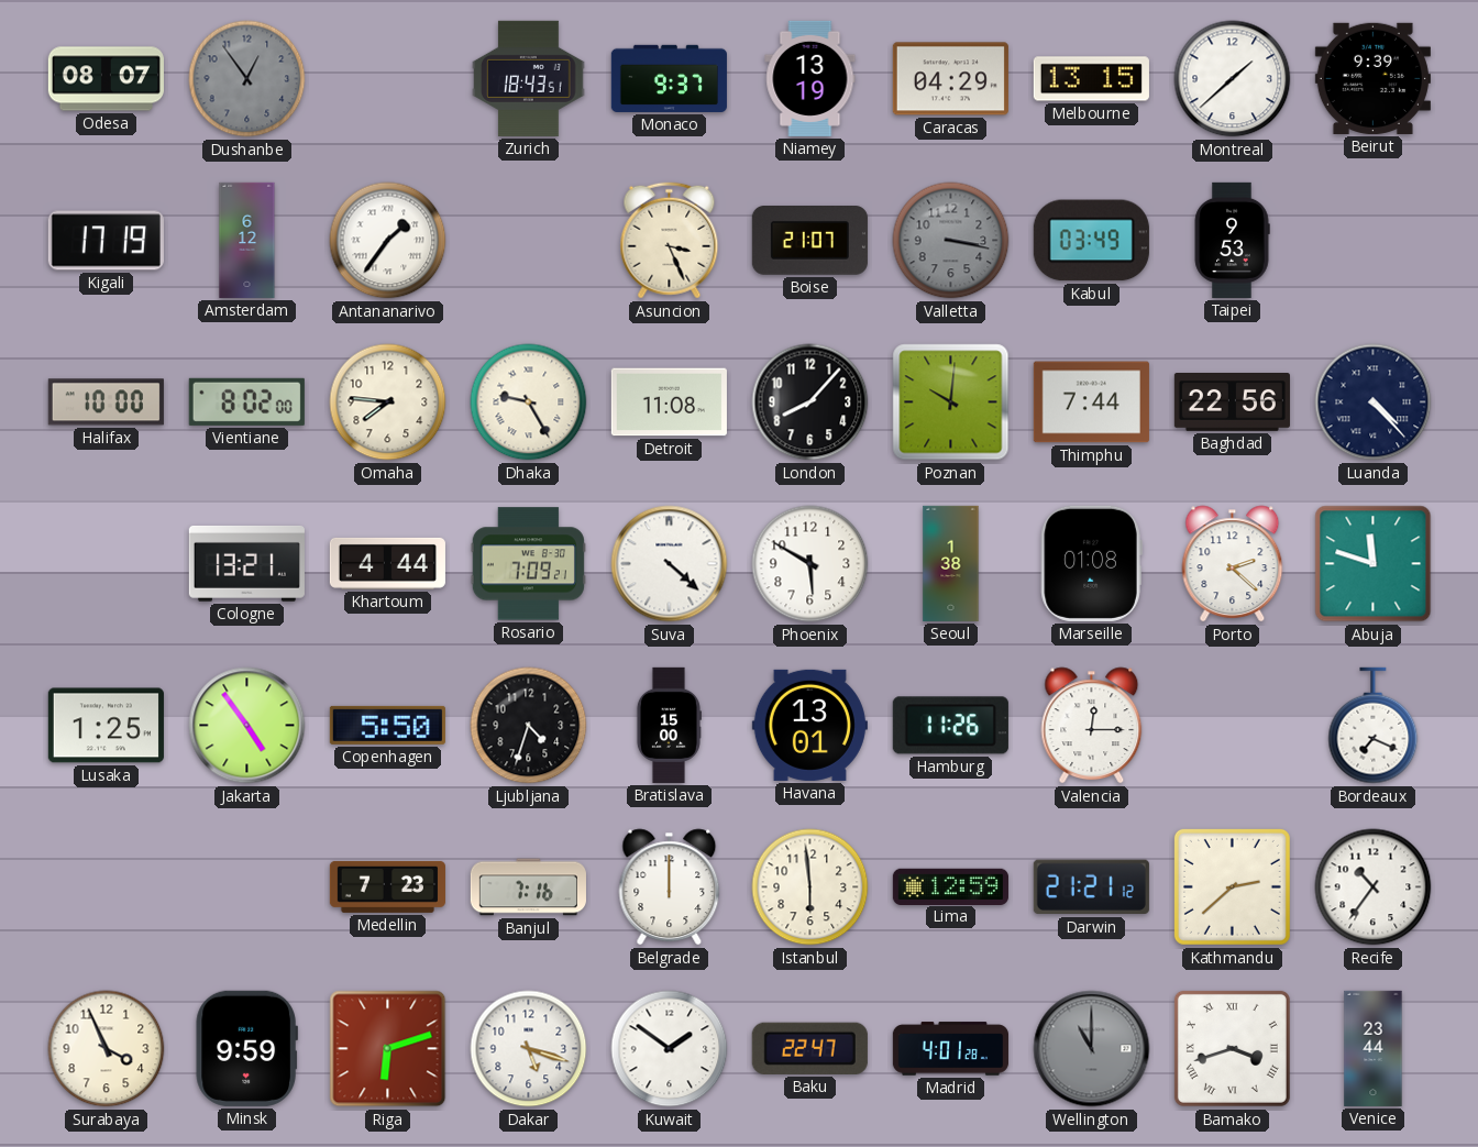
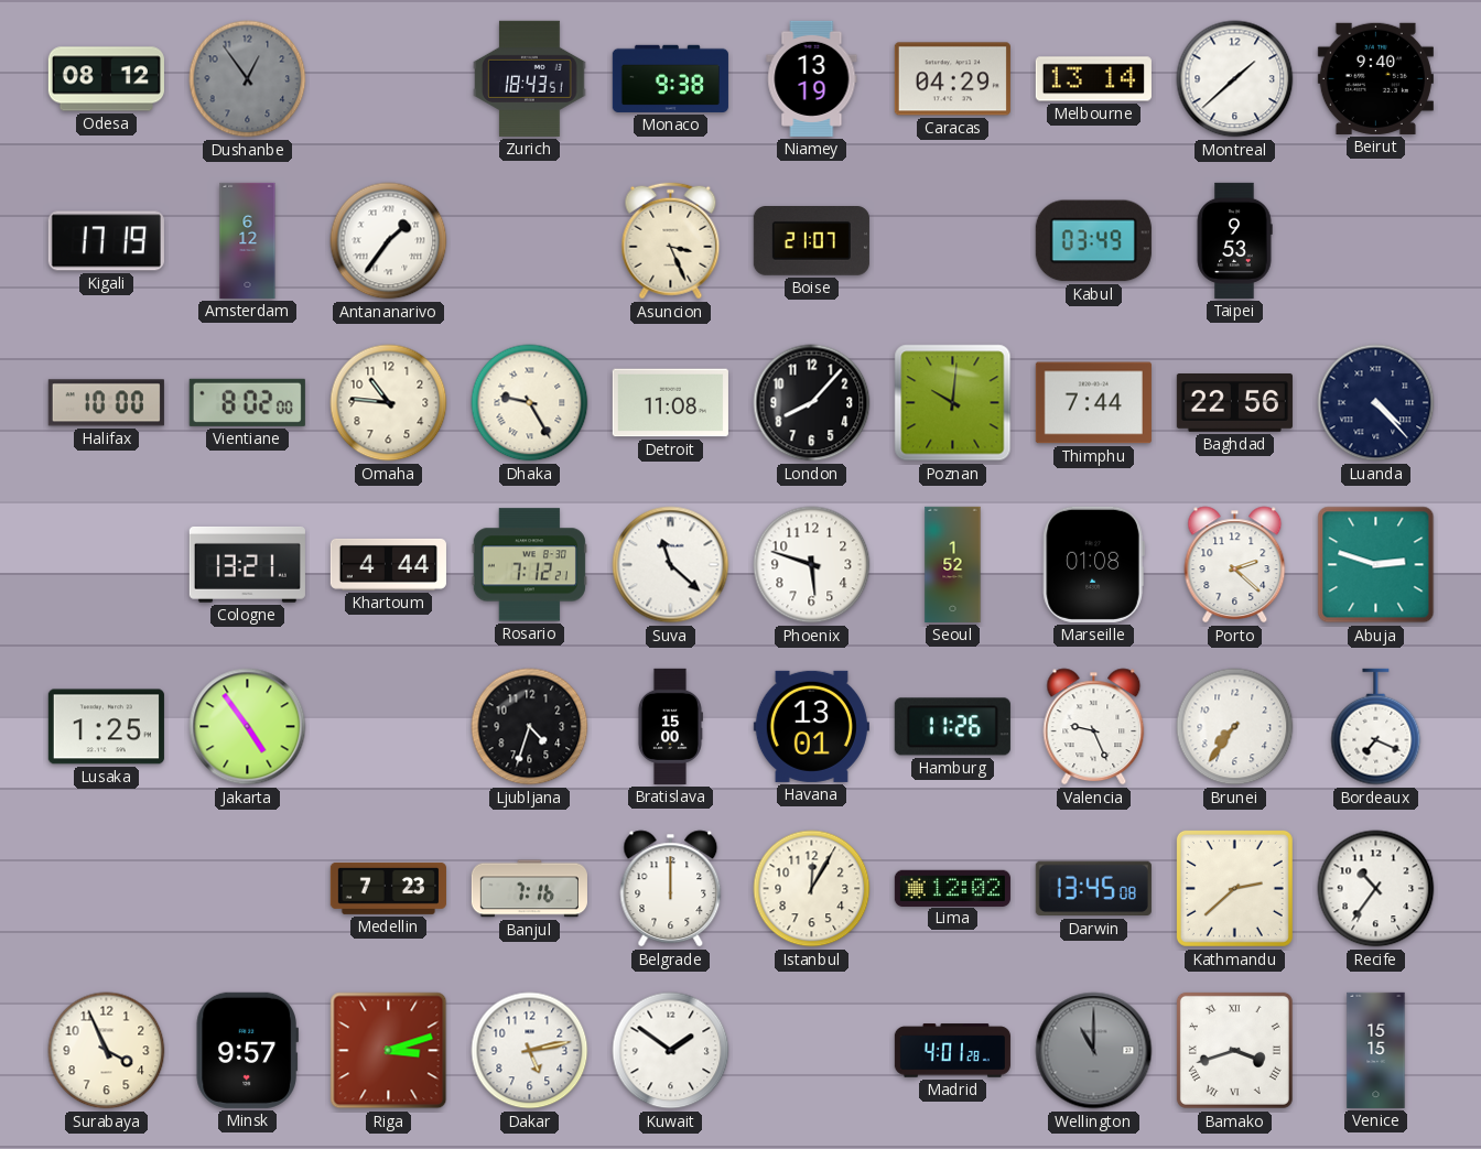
Odesa: 08:07 -> 08:12 (106, 79)
Monaco: 9:37 -> 9:38 (670, 78)
Melbourne: 13:15 -> 13:14 (1093, 79)
Beirut: 9:39 -> 9:40 (1375, 78)
Valletta: 3:17 -> none (951, 241)
Omaha: 7:46 -> 10:46 (389, 403)
Rosario: 7:09 -> 7:12 (529, 565)
Suva: 4:22 -> 11:22 (671, 565)
Phoenix: 5:50 -> 5:48 (812, 565)
Seoul: 1:38 -> 1:52 (953, 564)
Abuja: 11:48 -> 2:48 (1376, 565)
Copenhagen: 5:50 -> none (387, 725)
Valencia: 12:15 -> 9:26 (1094, 727)
Brunei: none -> 7:36 (1235, 727)
Istanbul: 5:59 -> 12:05 (812, 889)
Lima: 12:59 -> 12:02 (952, 888)
Darwin: 21:21 -> 13:45 (1093, 889)
Minsk: 9:59 -> 9:57 (247, 1050)
Riga: 6:12 -> 3:12 (389, 1051)
Dakar: 5:18 -> 5:13 (530, 1051)
Baku: 22:47 -> none (809, 1048)
Venice: 23:44 -> 15:15 (1376, 1050)
